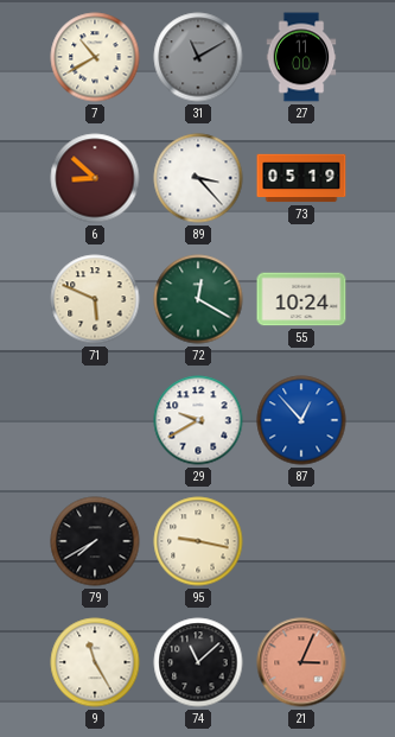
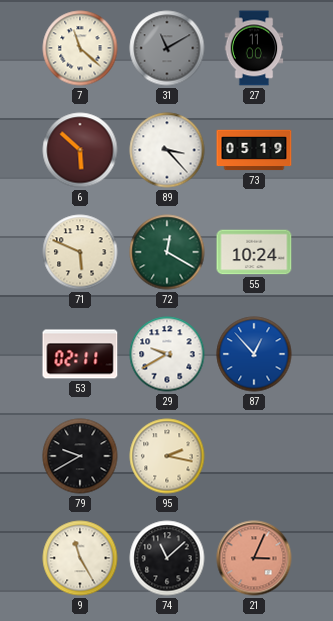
7: 10:40 -> 11:22 (80, 48)
6: 8:52 -> 5:52 (80, 150)
53: none -> 02:11 (80, 354)
79: 7:40 -> 9:40 (80, 456)
95: 9:17 -> 2:17 (167, 456)
